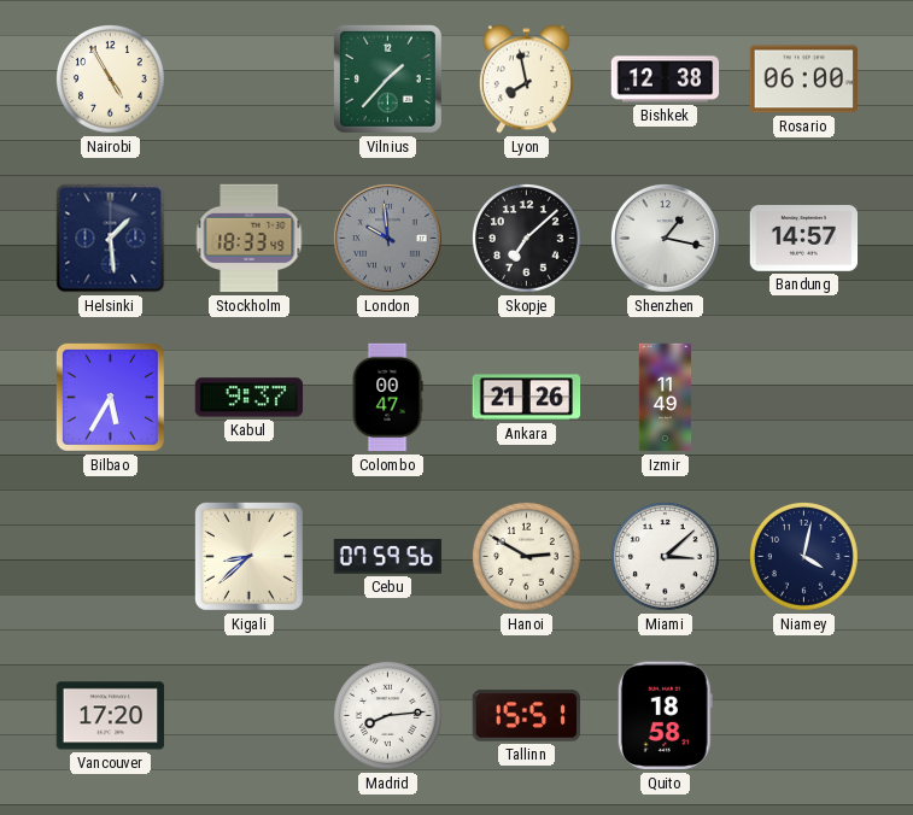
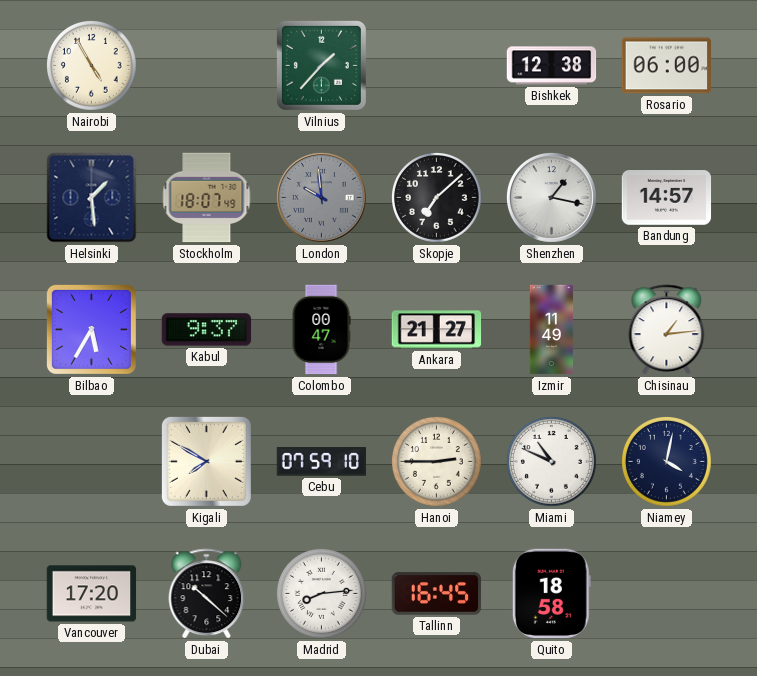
Lyon: 7:58 -> none (526, 80)
Stockholm: 18:33 -> 18:07 (207, 198)
Ankara: 21:26 -> 21:27 (437, 330)
Chisinau: none -> 1:14 (667, 330)
Kigali: 8:38 -> 7:50 (206, 461)
Cebu: 07:59:56 -> 07:59:10 (322, 462)
Hanoi: 2:50 -> 2:45 (437, 462)
Miami: 3:08 -> 10:49 (552, 462)
Dubai: none -> 10:22 (207, 594)
Tallinn: 15:51 -> 16:45 (437, 594)
